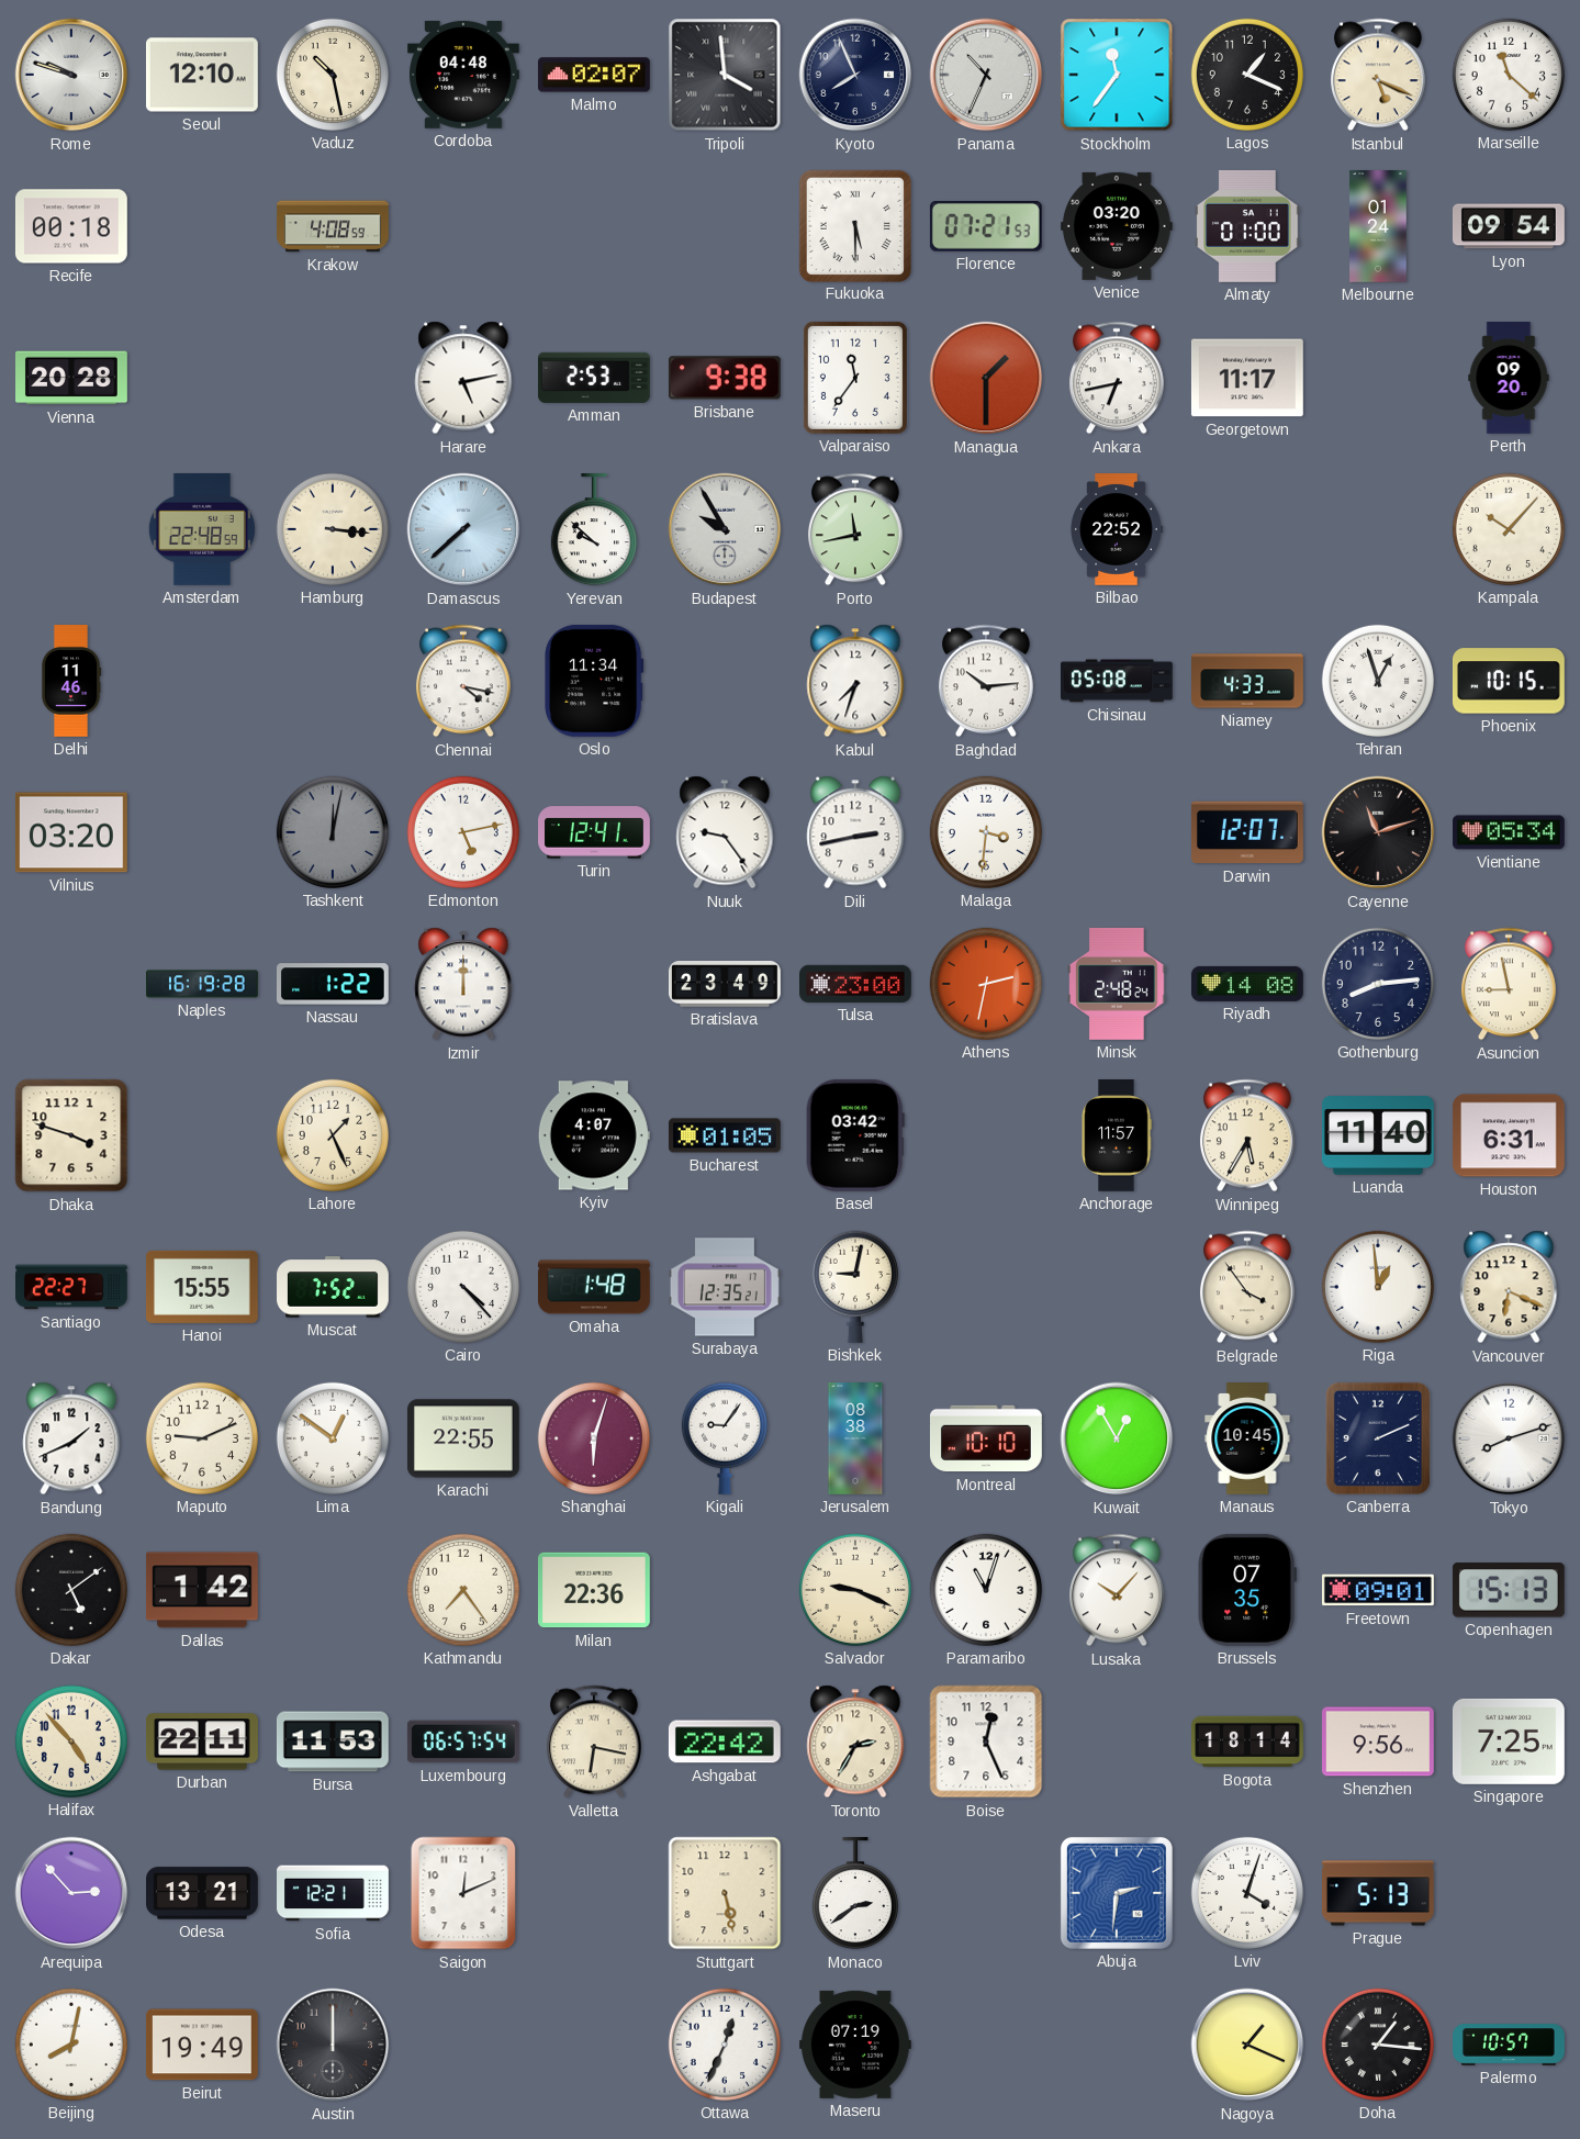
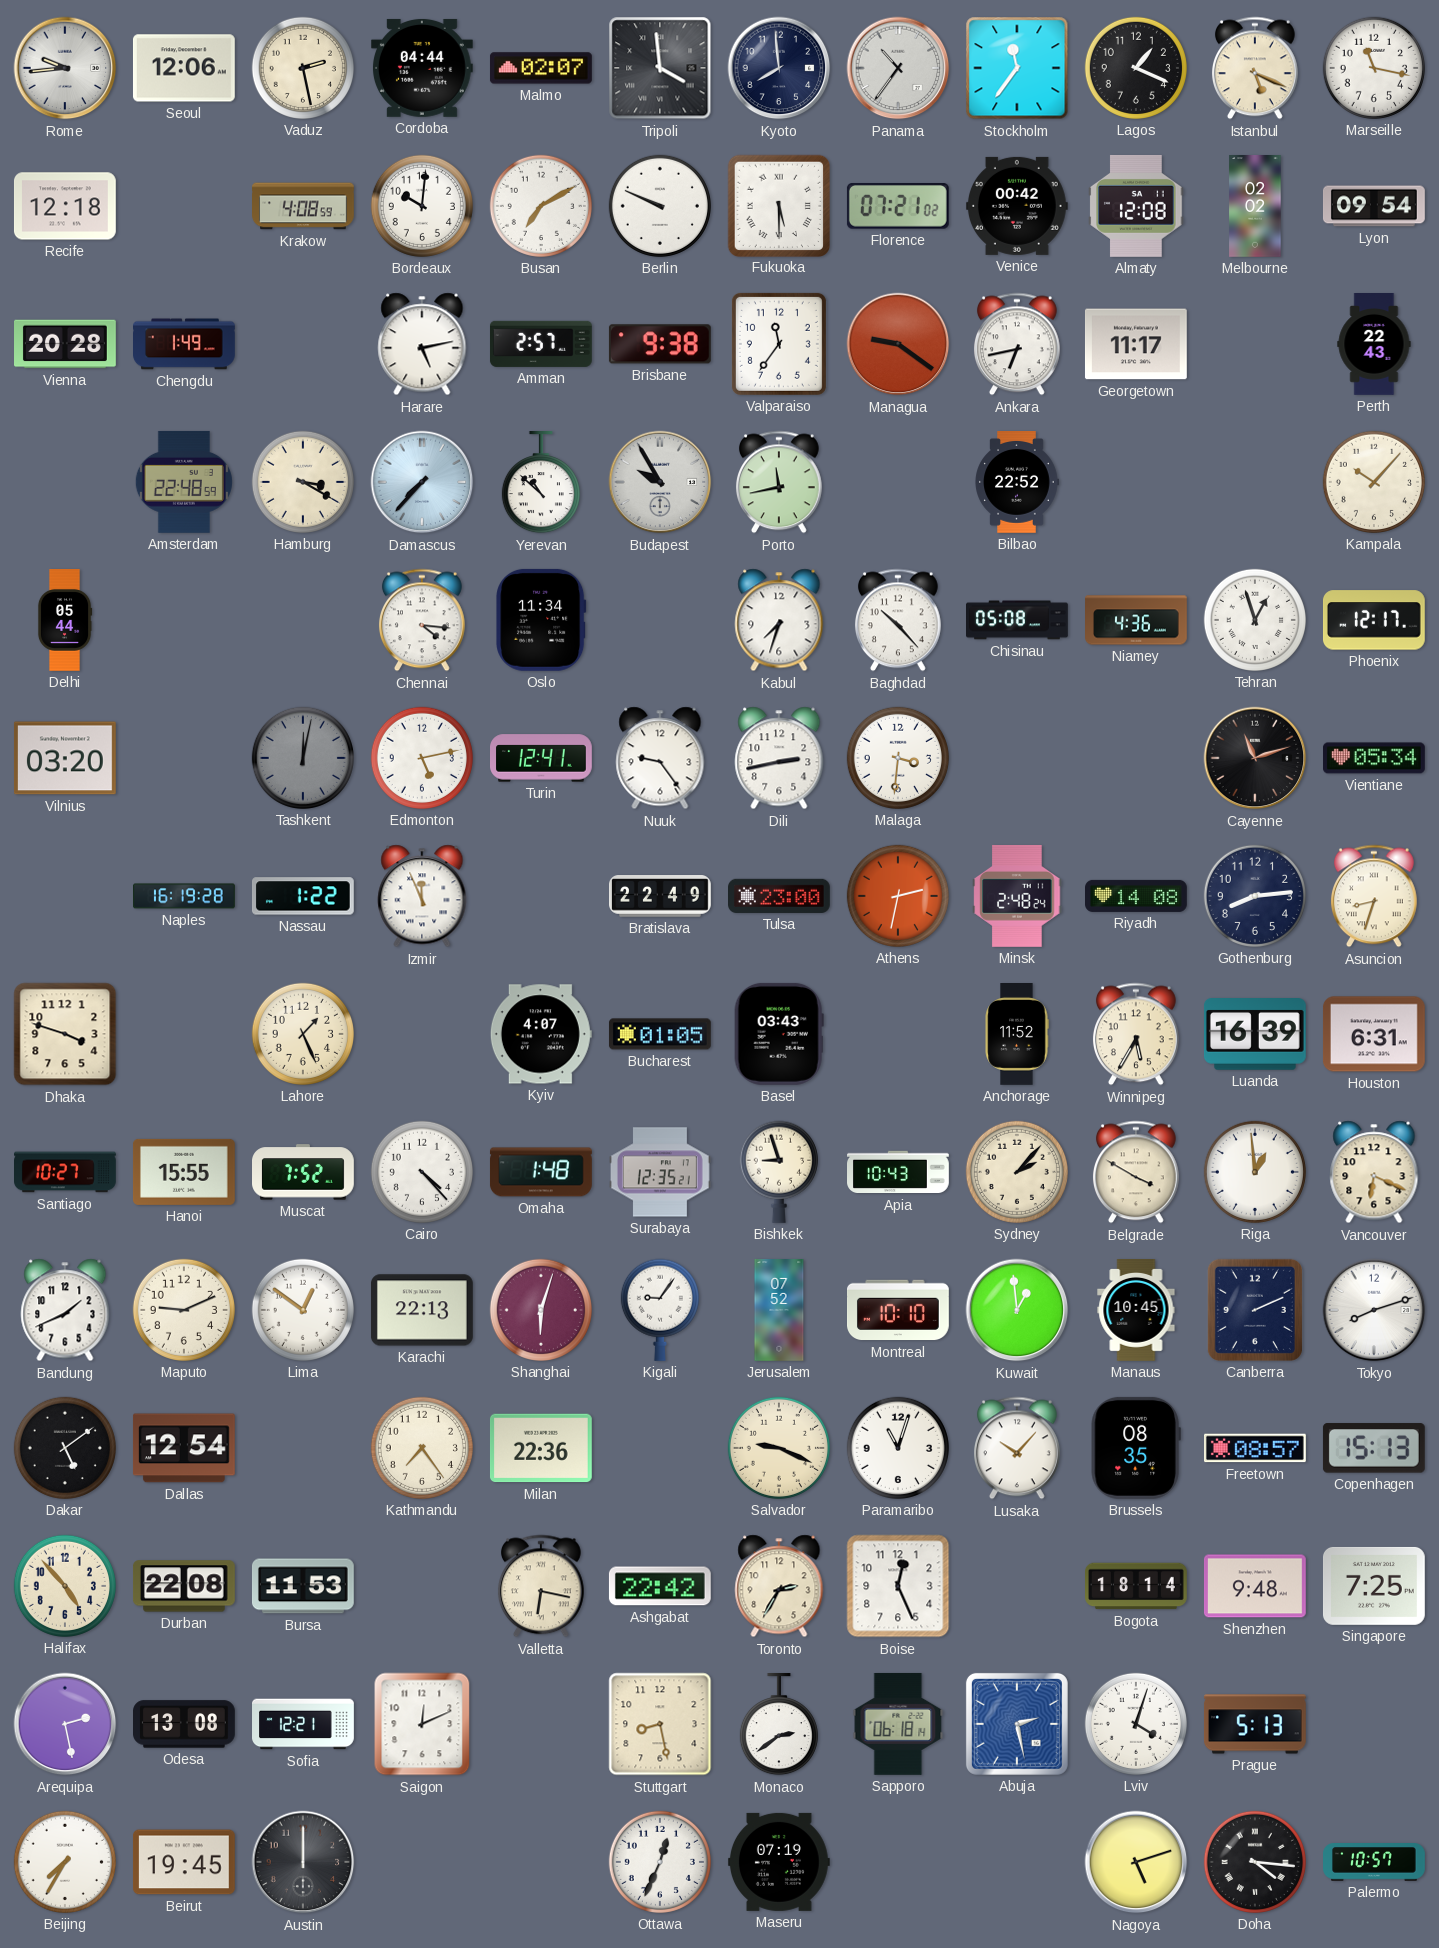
Rome: 9:48 -> 9:44 (65, 68)
Seoul: 12:10 -> 12:06 (184, 68)
Vaduz: 10:28 -> 2:28 (303, 68)
Cordoba: 04:48 -> 04:44 (422, 68)
Kyoto: 7:56 -> 7:59 (779, 68)
Panama: 10:34 -> 10:36 (898, 68)
Marseille: 11:22 -> 11:17 (1374, 68)
Recife: 00:18 -> 12:18 (65, 206)
Bordeaux: none -> 10:01 (422, 206)
Busan: none -> 7:10 (541, 206)
Berlin: none -> 9:49 (660, 206)
Florence: 07:21:53 -> 07:21:02 (898, 207)
Venice: 03:20 -> 00:42 (1017, 206)
Almaty: 01:00 -> 12:08 (1136, 206)
Melbourne: 01:24 -> 02:02 (1255, 207)
Chengdu: none -> 1:49 (185, 344)
Amman: 2:53 -> 2:57 (541, 344)
Managua: 1:30 -> 9:21 (898, 344)
Perth: 09:20 -> 22:43 (1374, 345)
Hamburg: 3:16 -> 3:20 (303, 482)
Damascus: 7:38 -> 7:37 (422, 482)
Yerevan: 9:52 -> 10:52 (541, 482)
Delhi: 11:46 -> 05:44 (65, 621)
Chennai: 4:17 -> 4:16 (422, 620)
Baghdad: 10:14 -> 10:23 (898, 620)
Niamey: 4:33 -> 4:36 (1137, 620)
Phoenix: 10:15 -> 12:17 (1374, 620)
Darwin: 12:07 -> none (1247, 832)
Izmir: 12:00 -> 11:56 (422, 896)
Bratislava: 23:49 -> 22:49 (661, 897)
Asuncion: 8:58 -> 8:33 (1374, 896)
Basel: 03:42 -> 03:43 (779, 1034)
Anchorage: 11:57 -> 11:52 (1017, 1035)
Luanda: 11:40 -> 16:39 (1255, 1035)
Santiago: 22:27 -> 10:27 (66, 1172)
Bishkek: 9:02 -> 8:57 (779, 1172)
Apia: none -> 10:43 (899, 1172)
Sydney: none -> 2:07 (1017, 1172)
Belgrade: 3:54 -> 3:50 (1136, 1172)
Karachi: 22:55 -> 22:13 (422, 1310)
Jerusalem: 08:38 -> 07:52 (779, 1311)
Kuwait: 12:55 -> 12:59 (1017, 1310)
Dallas: 1:42 -> 12:54 (184, 1448)
Brussels: 07:35 -> 08:35 (1136, 1448)
Freetown: 09:01 -> 08:57 (1256, 1448)
Durban: 22:11 -> 22:08 (185, 1586)
Luxembourg: 06:57 -> none (463, 1742)
Shenzhen: 9:56 -> 9:48 (1255, 1586)
Arequipa: 2:53 -> 2:28 (65, 1724)
Odesa: 13:21 -> 13:08 (185, 1724)
Stuttgart: 5:28 -> 8:28 (660, 1724)
Sapporo: none -> 06:18 (898, 1724)
Abuja: 2:31 -> 2:28 (1017, 1724)
Beijing: 8:02 -> 7:35 (65, 1862)
Beirut: 19:49 -> 19:45 (184, 1862)
Nagoya: 1:19 -> 5:12 (1136, 1862)
Doha: 1:16 -> 4:16 (1255, 1862)
